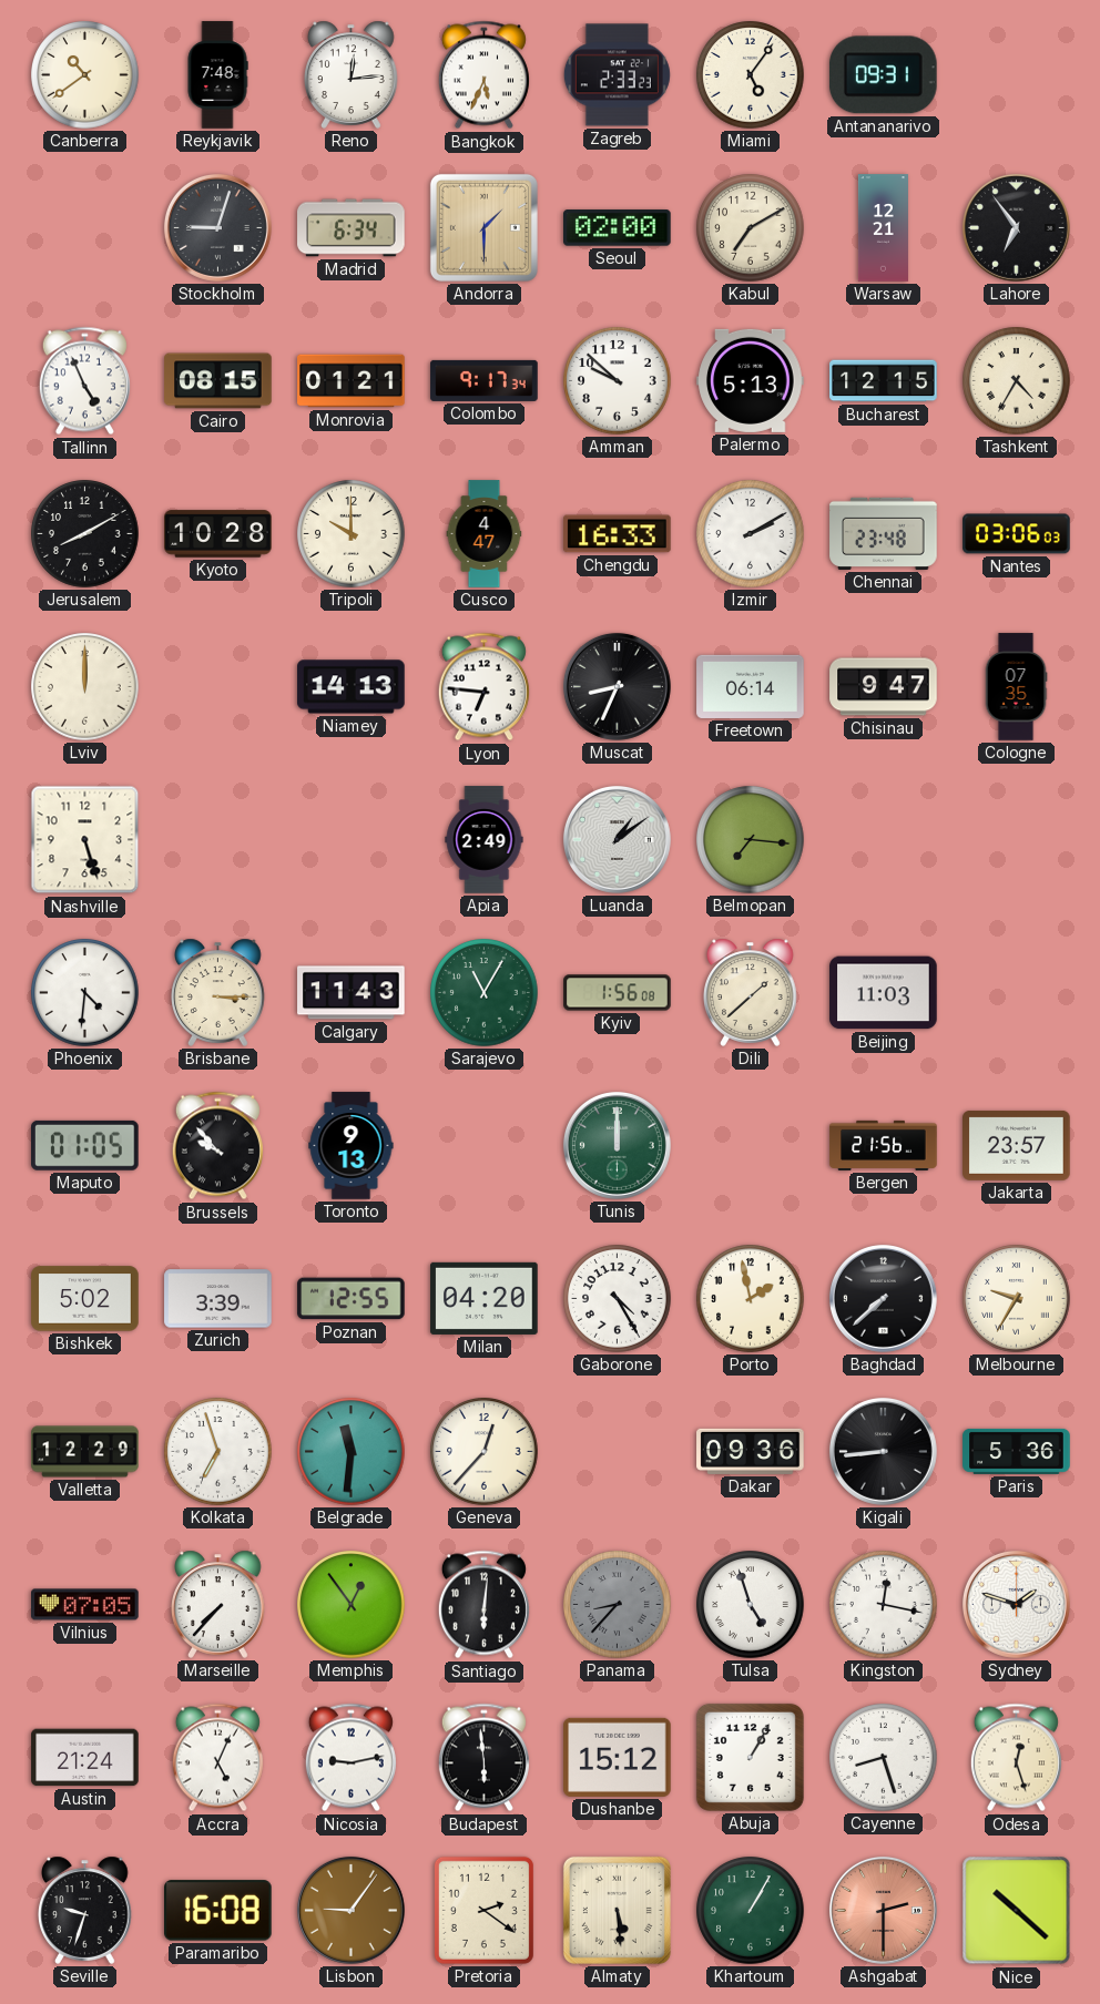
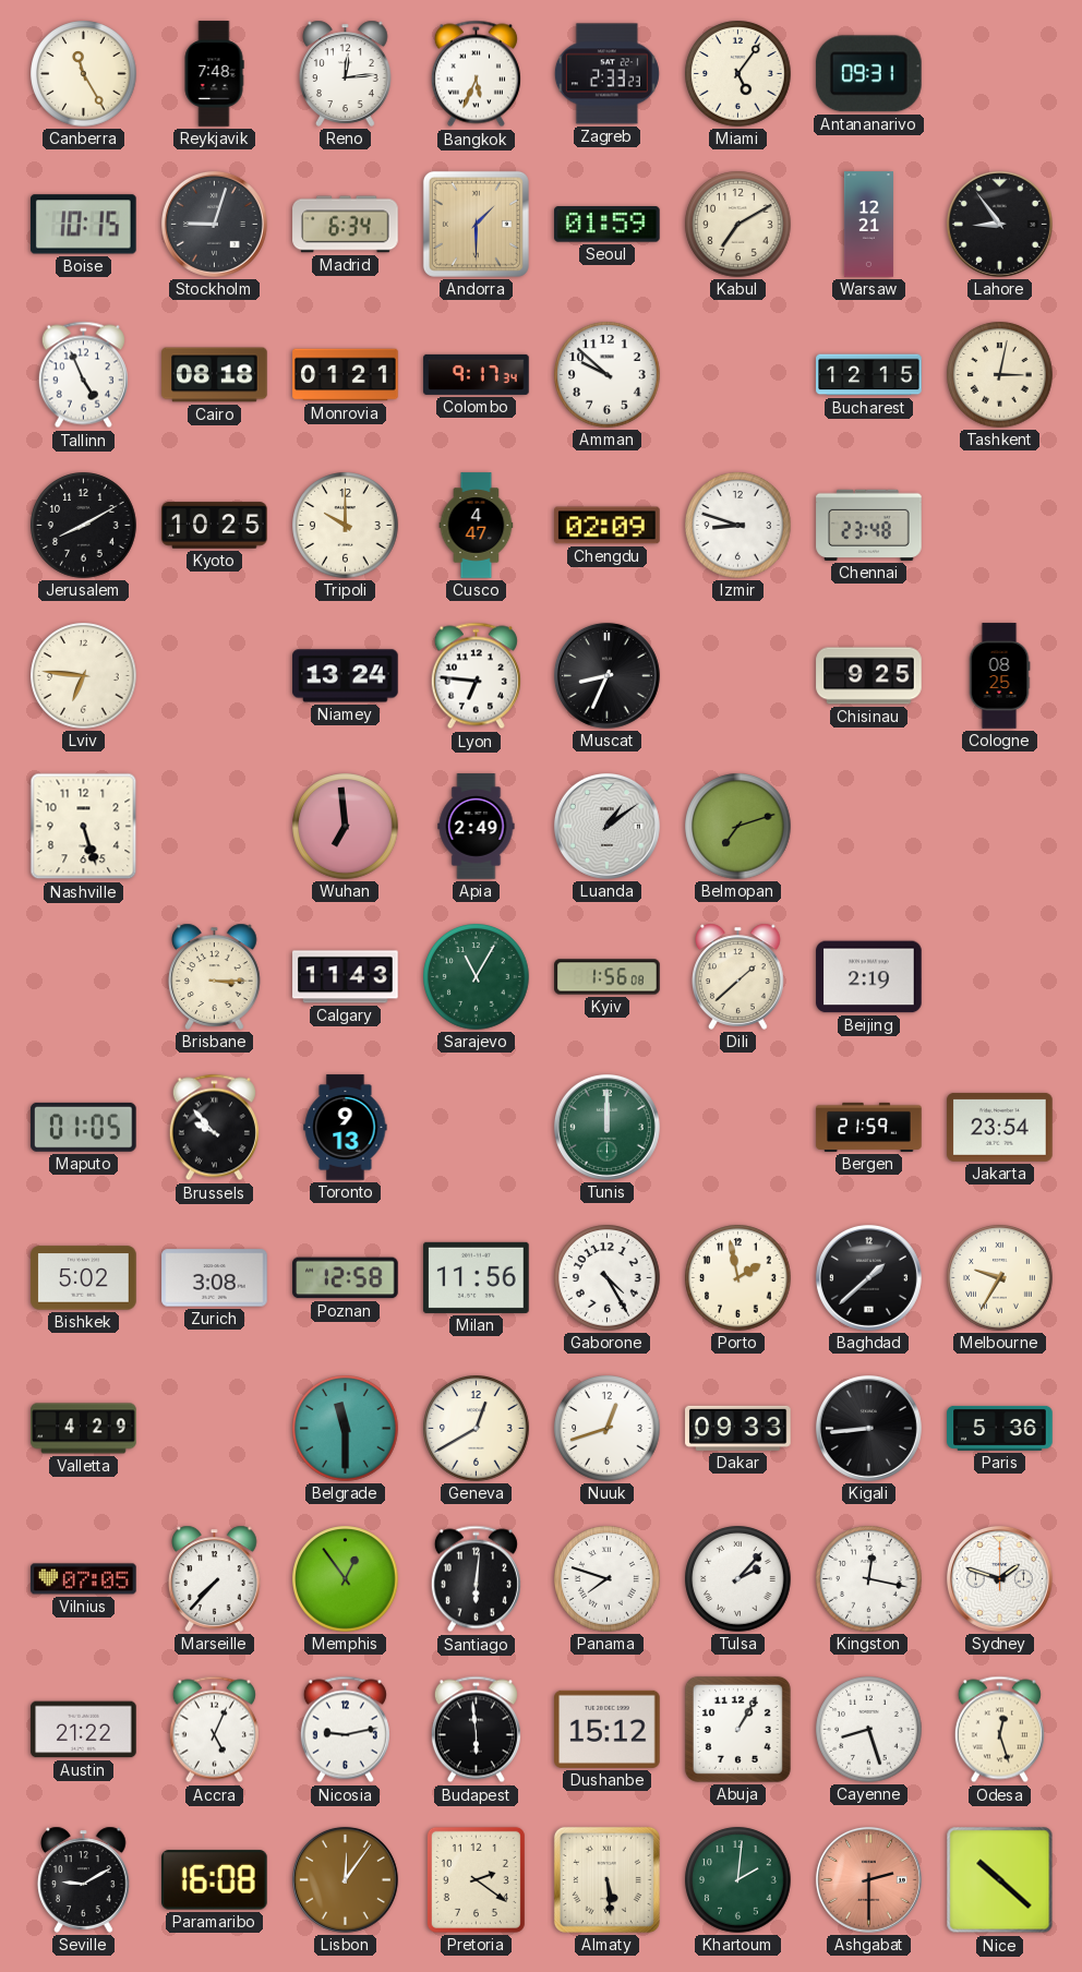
Canberra: 10:39 -> 11:25 (84, 74)
Boise: none -> 10:15 (84, 225)
Seoul: 02:00 -> 01:59 (608, 225)
Lahore: 6:54 -> 8:54 (999, 224)
Cairo: 08:15 -> 08:18 (215, 375)
Palermo: 5:13 -> none (751, 380)
Tashkent: 4:35 -> 3:02 (1000, 375)
Kyoto: 10:28 -> 10:25 (215, 526)
Chengdu: 16:33 -> 02:09 (608, 526)
Izmir: 2:10 -> 8:48 (738, 526)
Nantes: 03:06 -> none (1017, 534)
Lviv: 12:00 -> 6:46 (84, 676)
Niamey: 14:13 -> 13:24 (346, 676)
Freetown: 06:14 -> none (751, 686)
Chisinau: 9:47 -> 9:25 (869, 676)
Cologne: 07:35 -> 08:25 (999, 676)
Wuhan: none -> 6:59 (346, 827)
Belmopan: 7:16 -> 7:12 (738, 827)
Phoenix: 4:31 -> none (85, 993)
Beijing: 11:03 -> 2:19 (869, 977)
Bergen: 21:56 -> 21:59 (869, 1127)
Jakarta: 23:57 -> 23:54 (1000, 1127)
Zurich: 3:39 -> 3:08 (215, 1278)
Poznan: 12:55 -> 12:58 (346, 1278)
Milan: 04:20 -> 11:56 (477, 1277)
Baghdad: 7:38 -> 1:38 (868, 1277)
Valletta: 12:29 -> 4:29 (84, 1429)
Kolkata: 6:57 -> none (218, 1452)
Belgrade: 11:31 -> 11:30 (346, 1429)
Geneva: 12:37 -> 12:40 (477, 1429)
Nuuk: none -> 12:42 (608, 1429)
Dakar: 09:36 -> 09:33 (738, 1428)
Panama: 8:37 -> 7:48 (608, 1579)
Panama dial: grey -> white (608, 1579)
Tulsa: 4:57 -> 2:07 (738, 1579)
Austin: 21:24 -> 21:22 (84, 1730)
Seville: 9:33 -> 9:10 (84, 1879)
Lisbon: 9:06 -> 12:06 (345, 1879)
Khartoum: 1:05 -> 2:01 (738, 1880)
